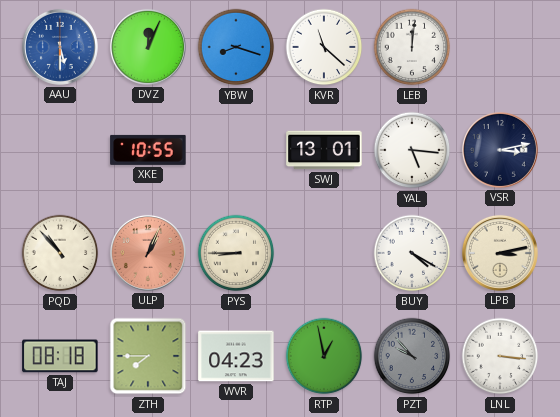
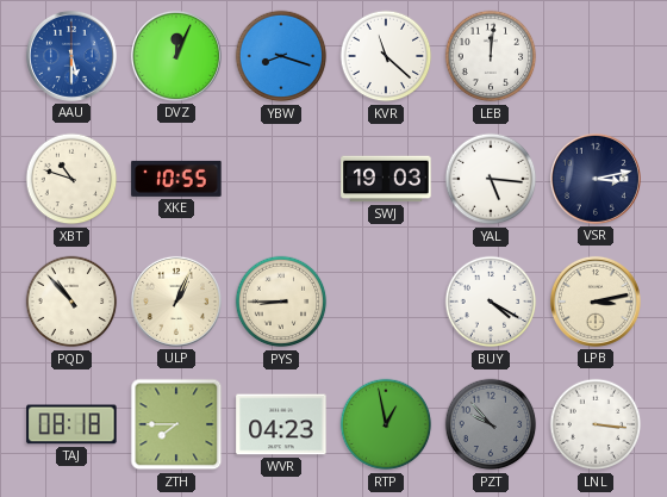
XBT: none -> 10:48 (71, 179)
SWJ: 13:01 -> 19:03 (386, 179)
ULP dial: salmon -> cream (176, 302)
